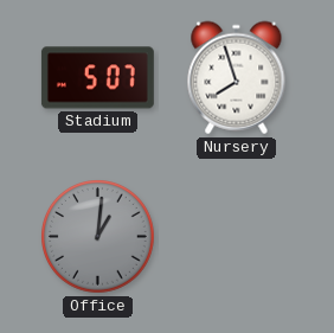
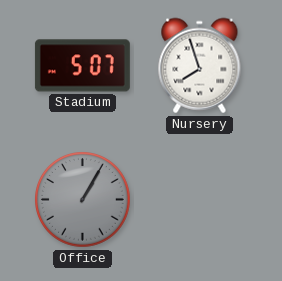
Office: 1:01 -> 1:05 (83, 200)
